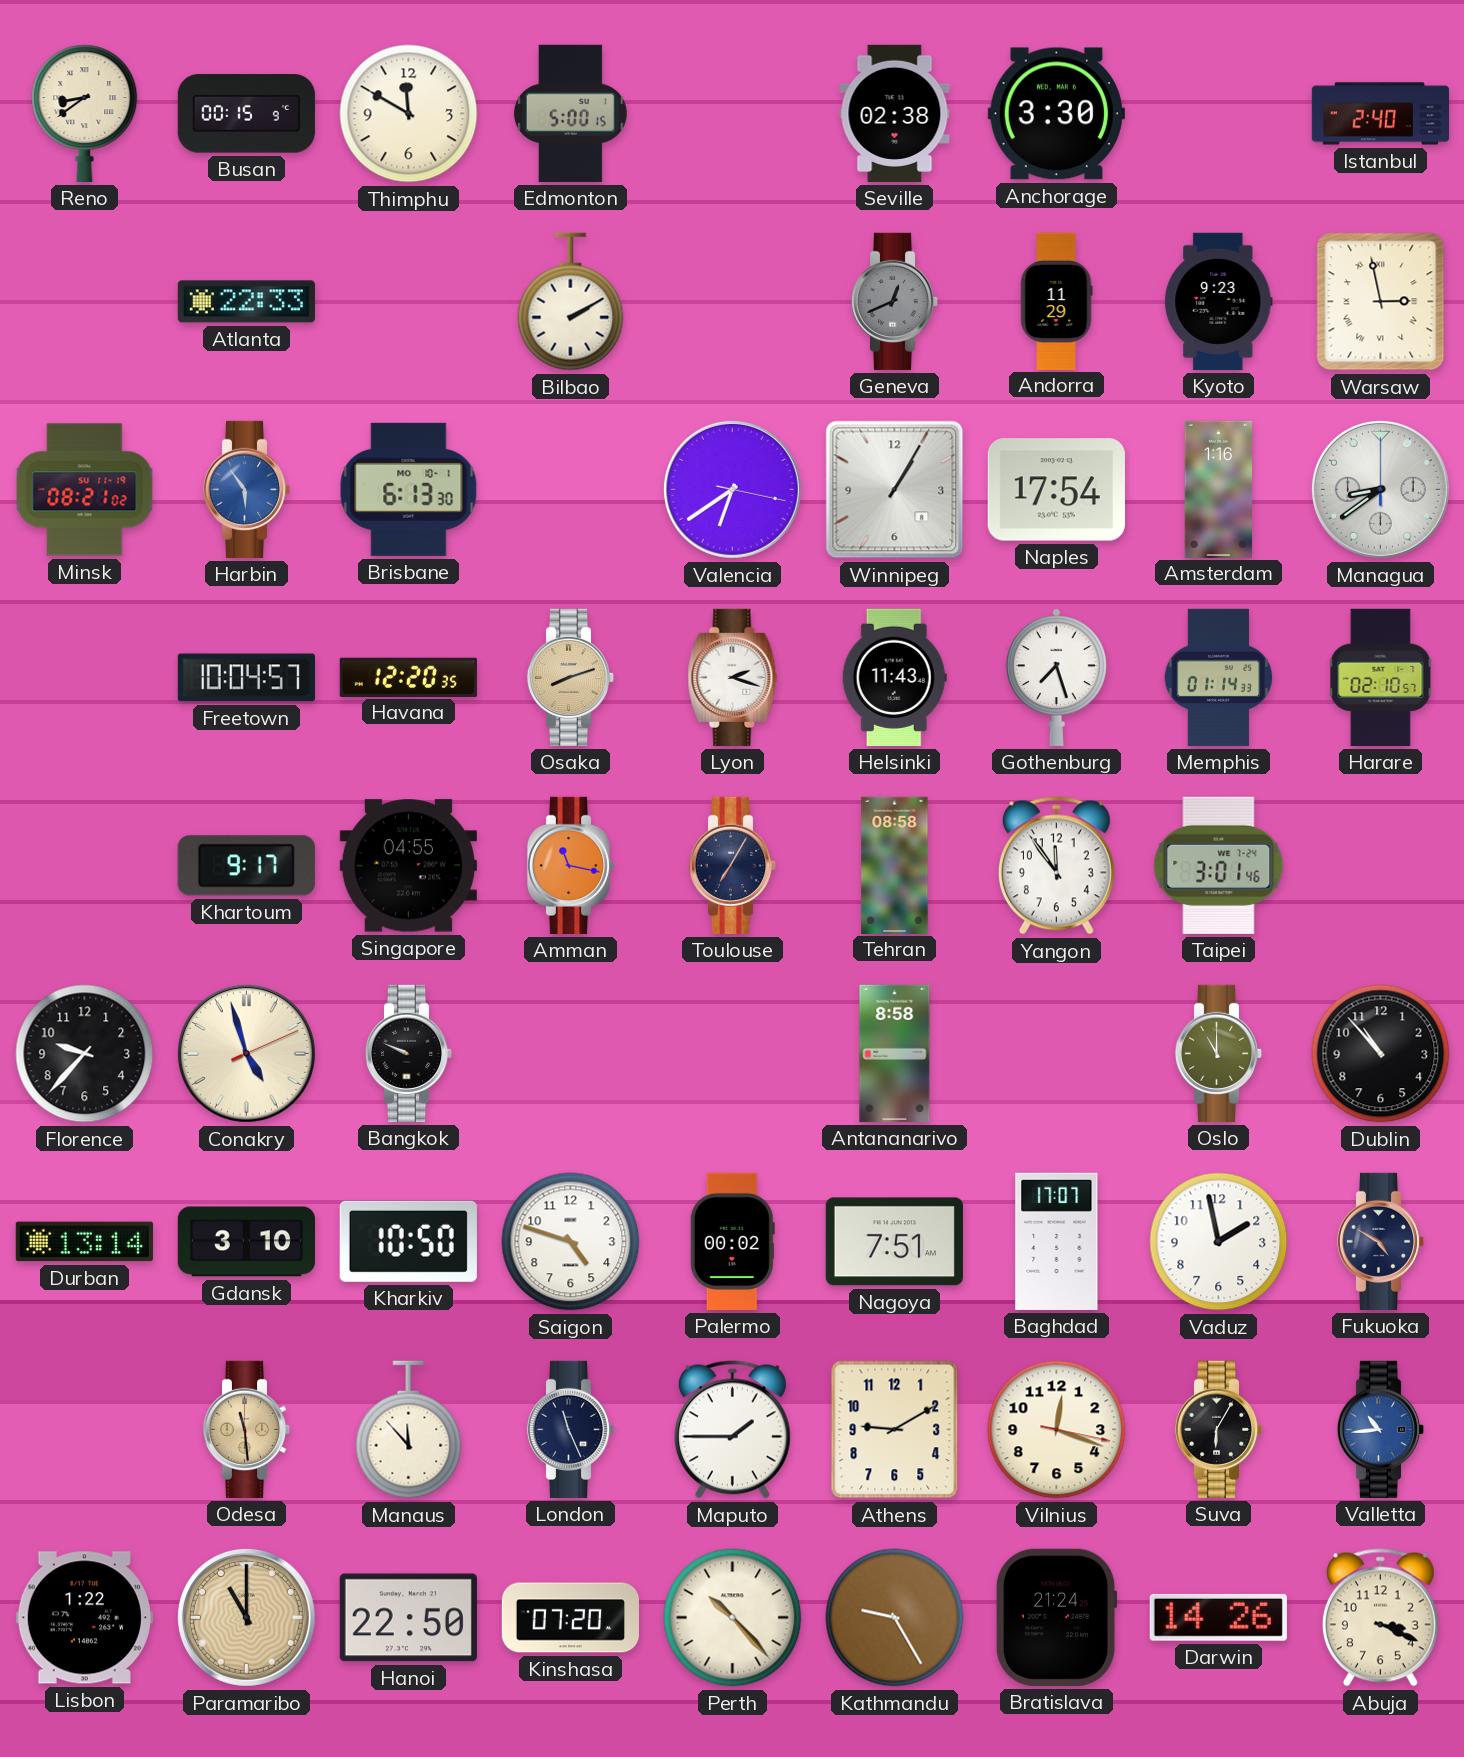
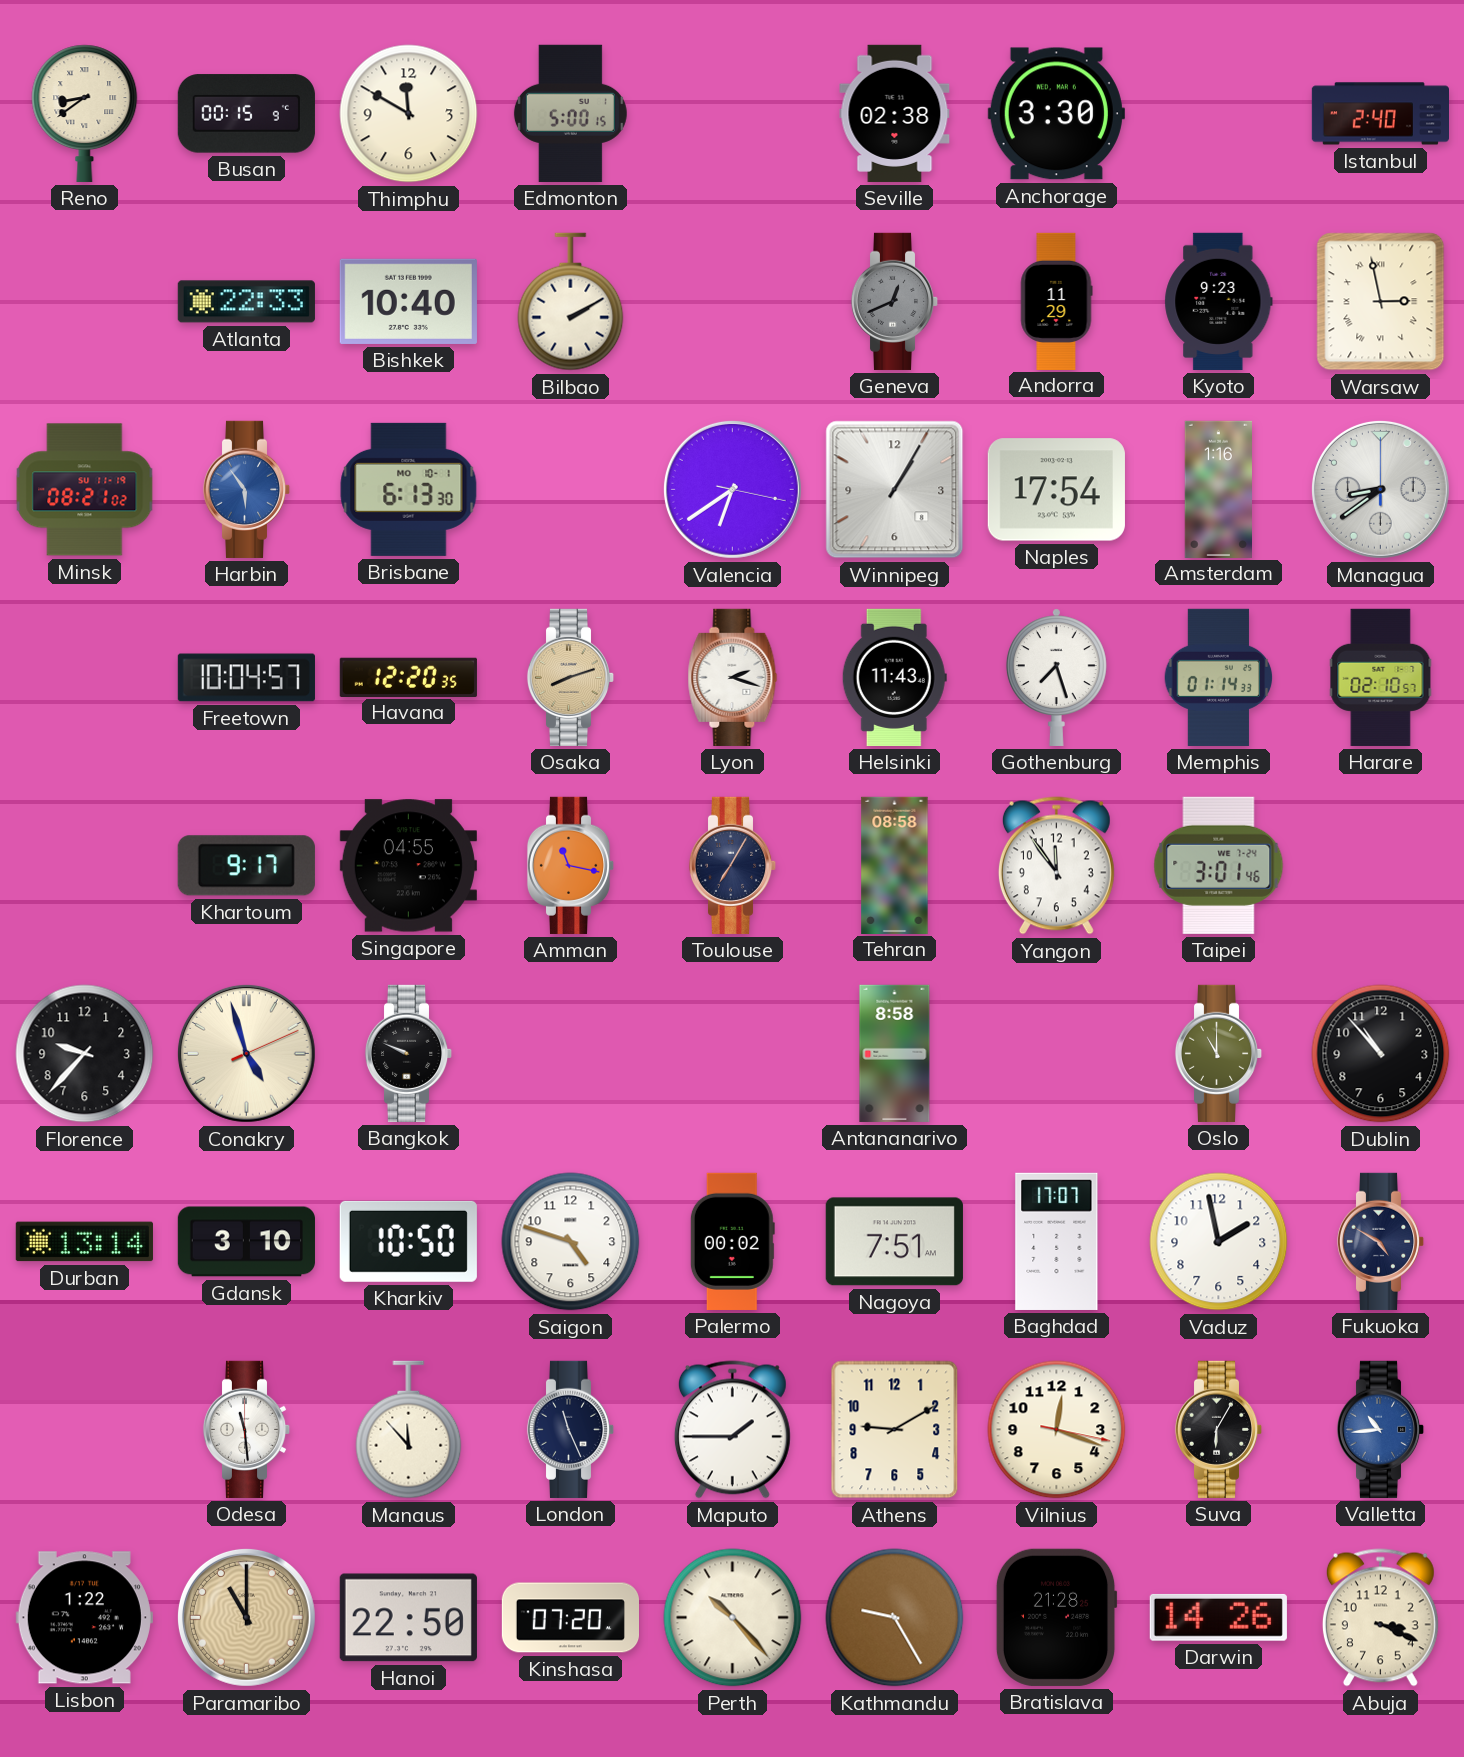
Bishkek: none -> 10:40 (408, 301)
Odesa dial: champagne -> white (247, 1429)
Bratislava: 21:24 -> 21:28 (1056, 1617)
